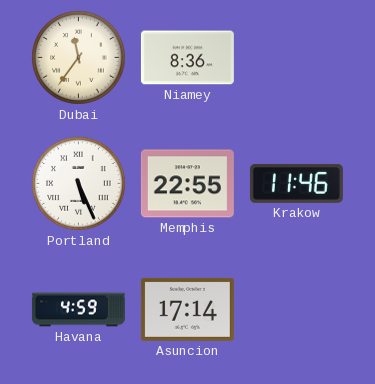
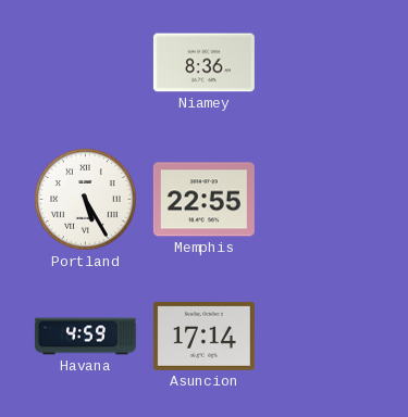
Dubai: 11:36 -> none (79, 58)
Portland: 5:26 -> 5:25 (86, 200)
Krakow: 11:46 -> none (296, 183)
